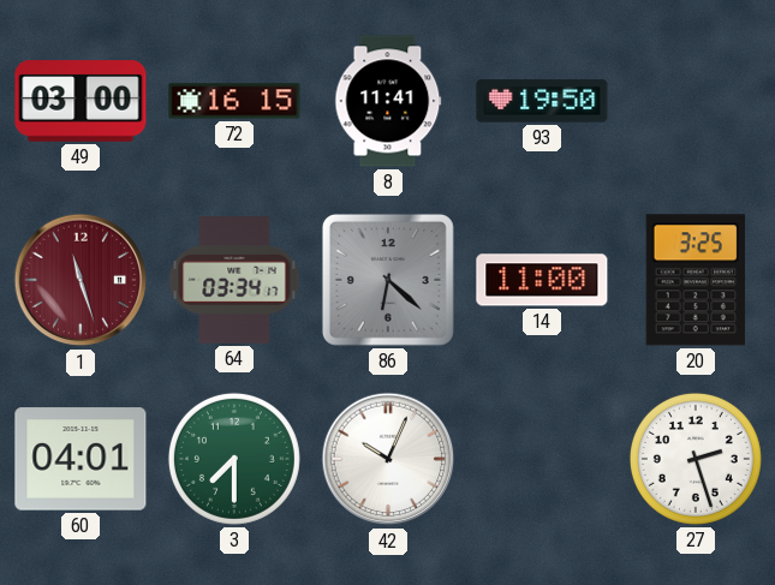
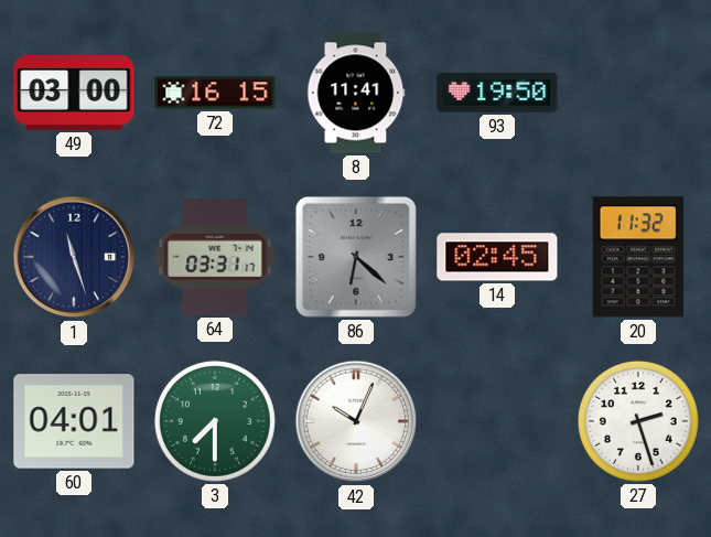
1 dial: burgundy -> navy (74, 257)
64: 03:34 -> 03:31 (215, 257)
14: 11:00 -> 02:45 (497, 257)
20: 3:25 -> 11:32 (638, 257)
